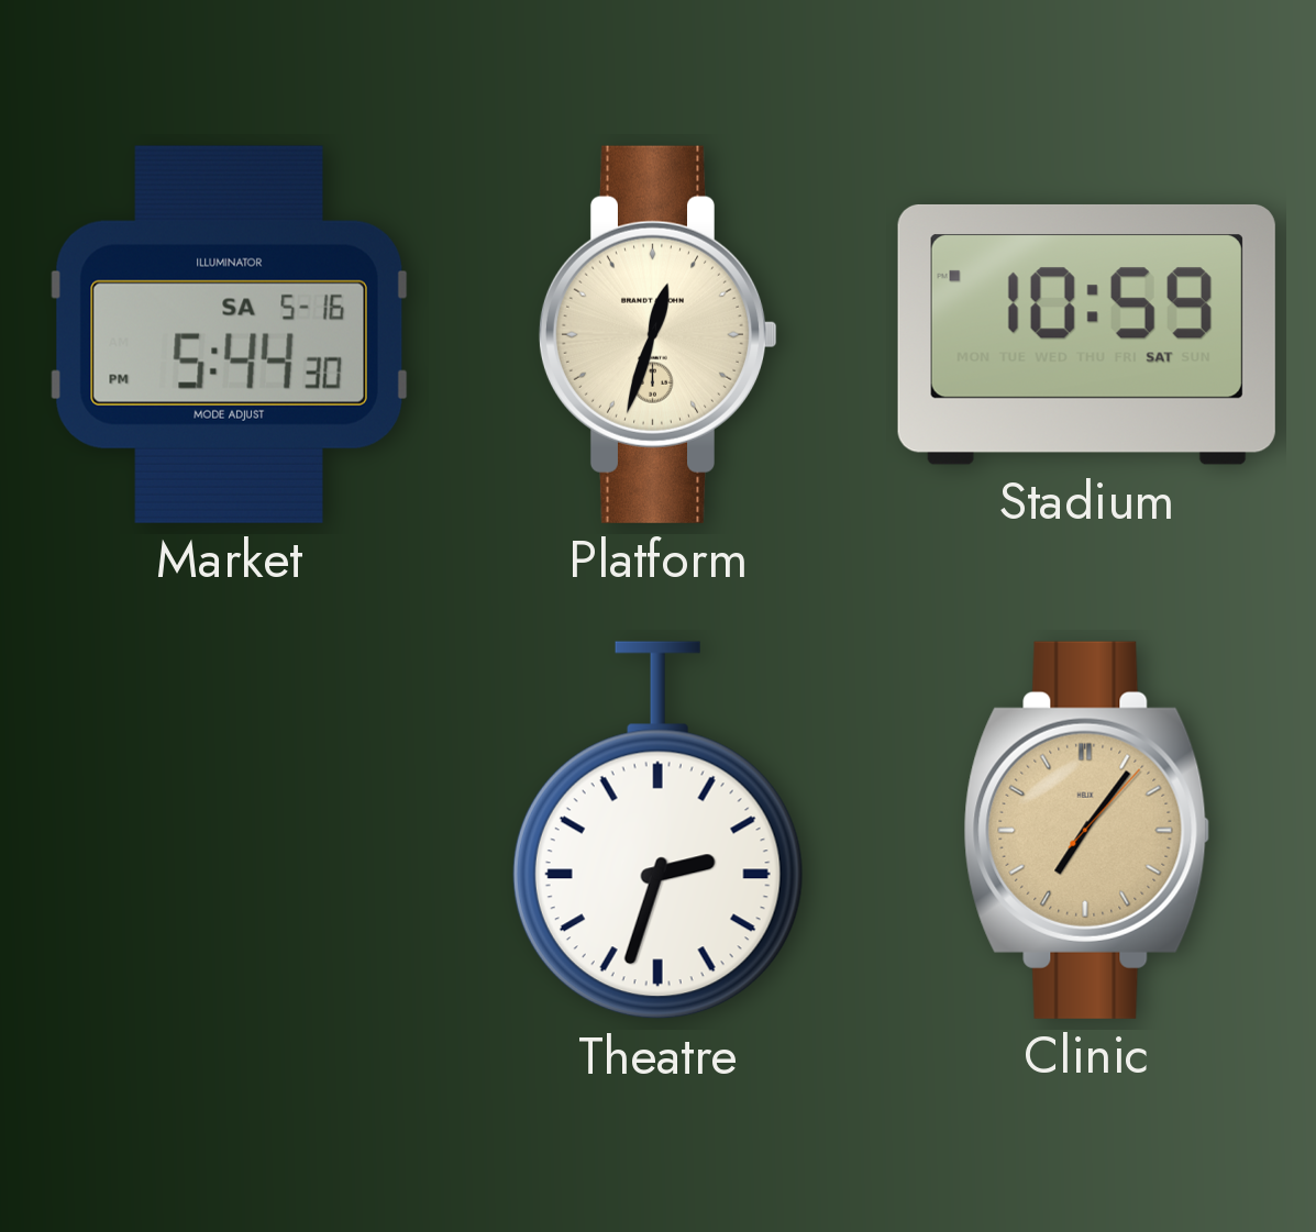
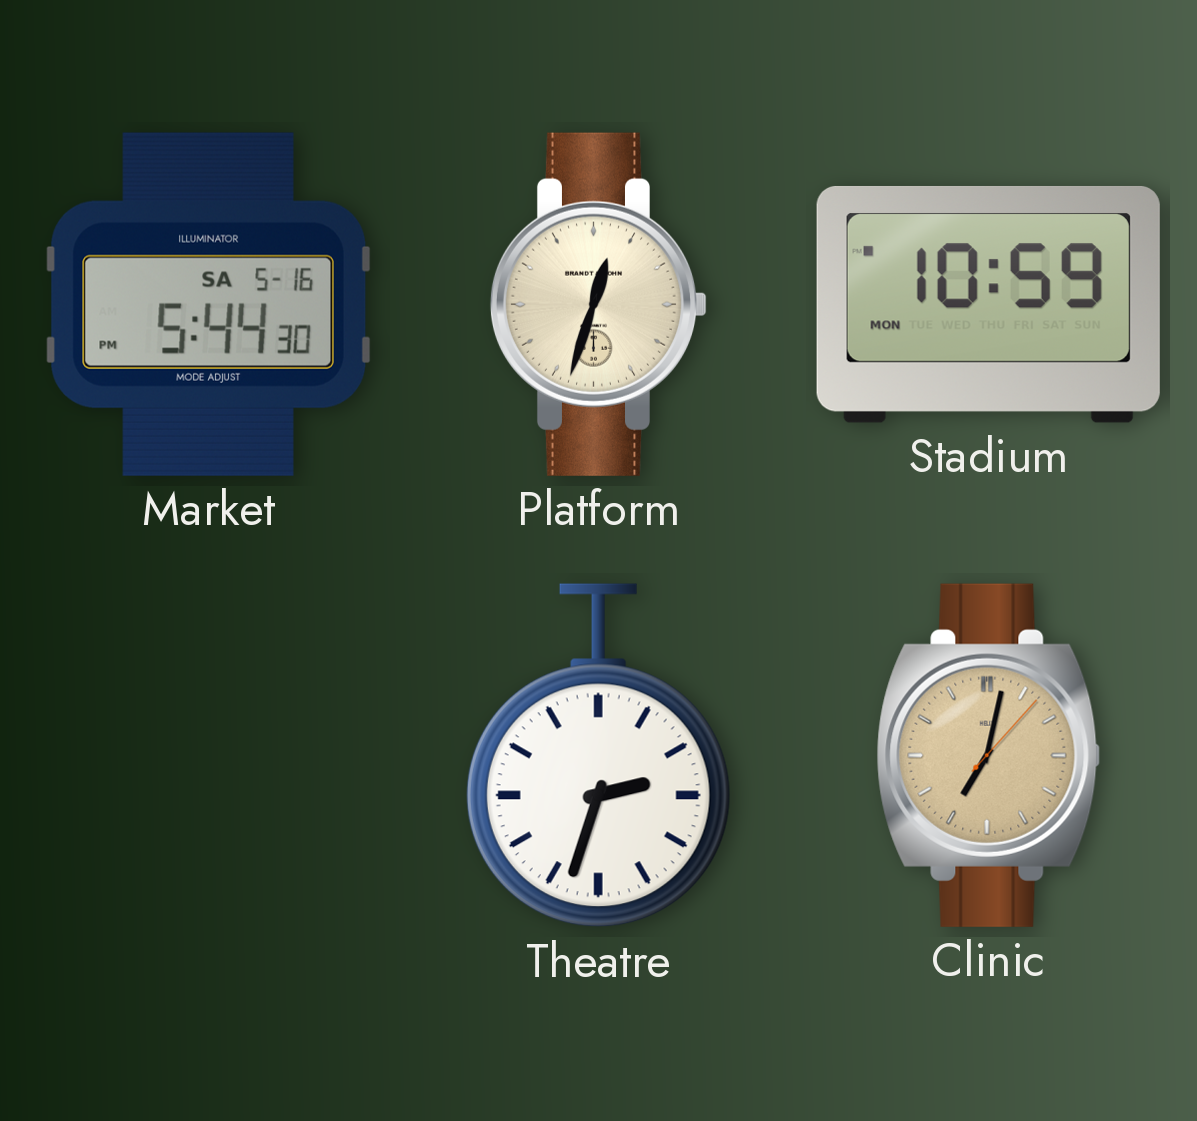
Stadium date: SAT -> MON (988, 304)
Clinic: 7:06 -> 7:02 (989, 755)
